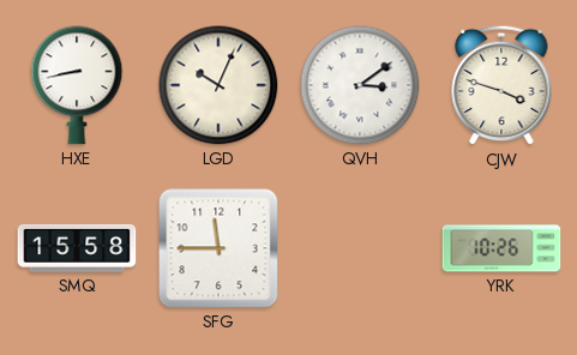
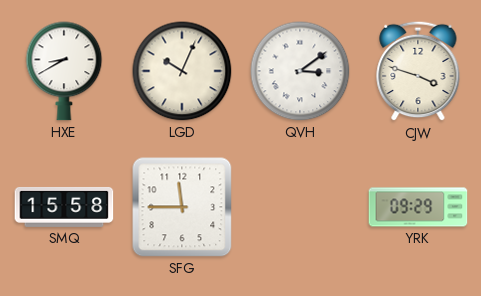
HXE: 8:43 -> 8:40 (64, 71)
YRK: 10:26 -> 09:29 (418, 207)
